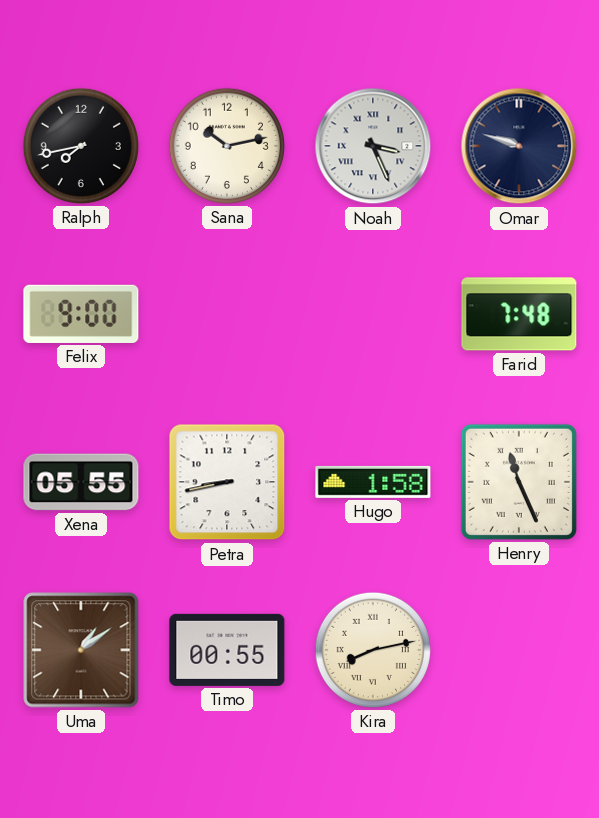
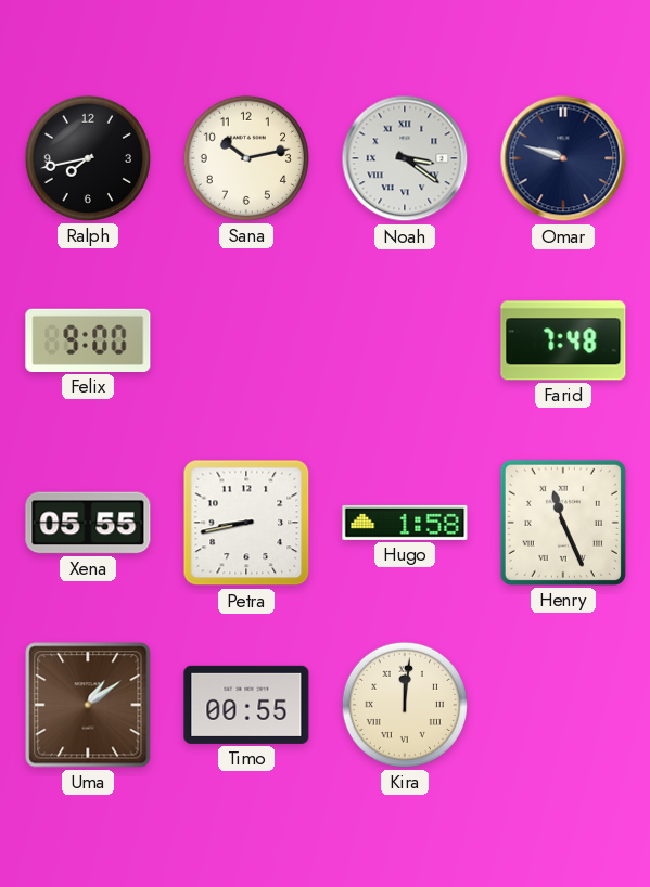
Noah: 3:26 -> 3:21 (405, 158)
Kira: 8:13 -> 12:01 (405, 705)
